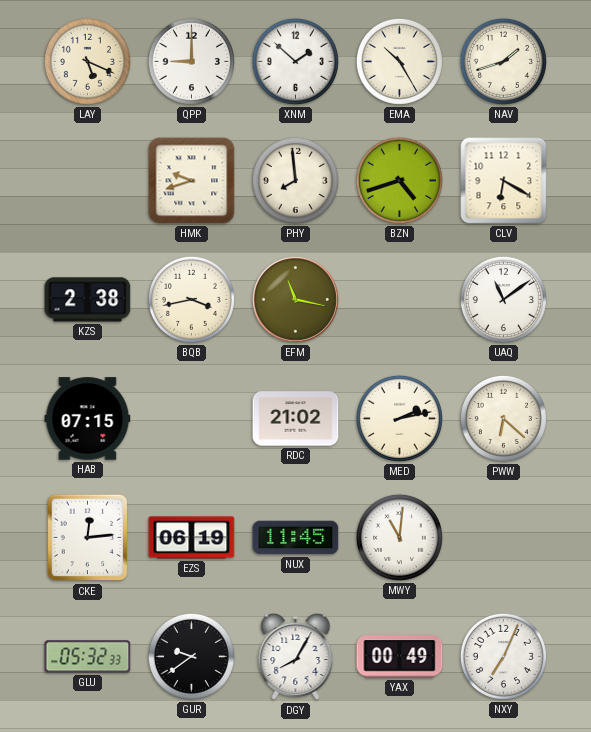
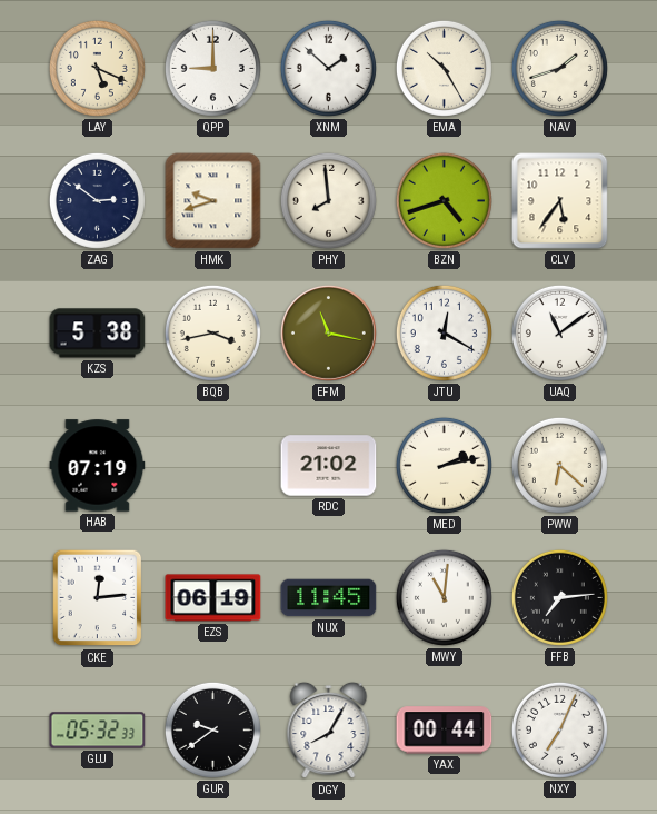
ZAG: none -> 2:51 (97, 200)
CLV: 6:20 -> 5:36 (560, 201)
KZS: 2:38 -> 5:38 (98, 334)
JTU: none -> 12:20 (444, 332)
HAB: 07:15 -> 07:19 (98, 466)
FFB: none -> 7:14 (559, 597)
YAX: 00:49 -> 00:44 (445, 731)
